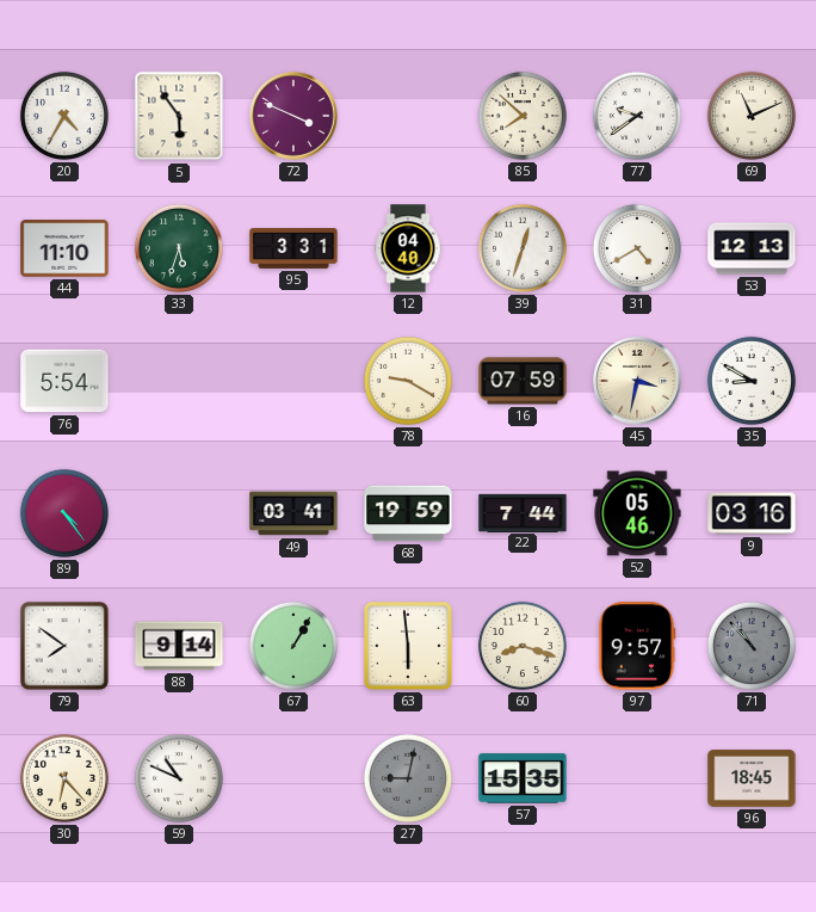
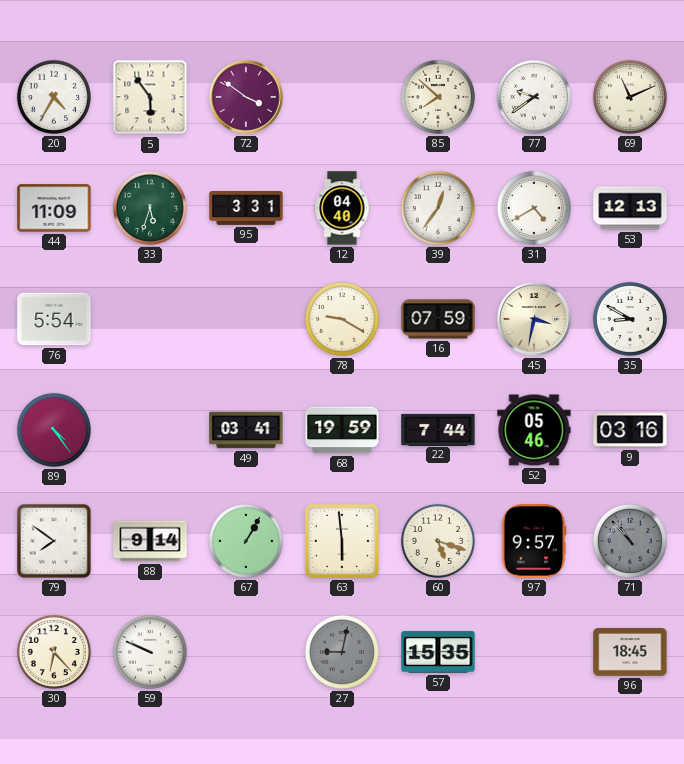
72: 3:49 -> 3:51 (246, 97)
44: 11:10 -> 11:09 (54, 208)
39: 12:33 -> 12:36 (438, 208)
60: 8:18 -> 5:18 (438, 541)
59: 10:49 -> 9:49 (150, 652)
